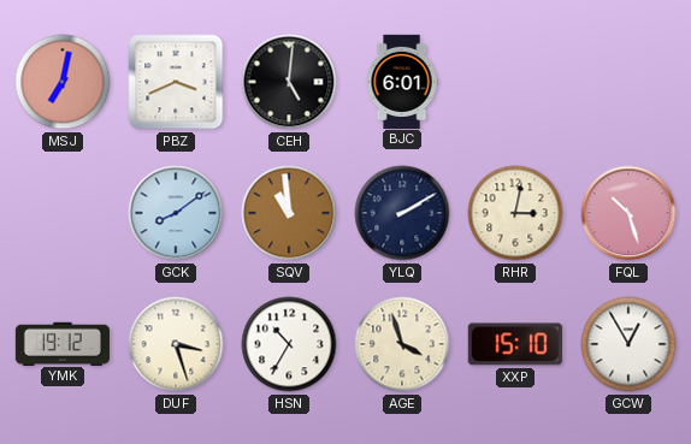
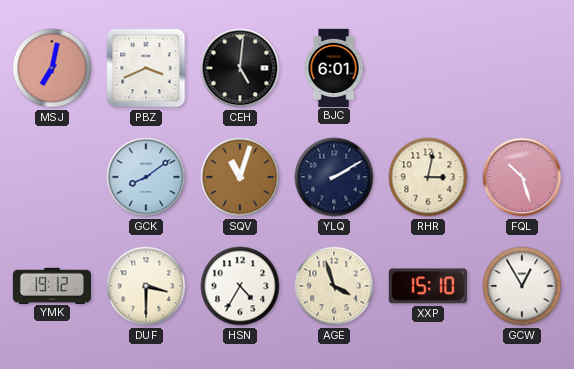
SQV: 10:59 -> 11:03 (240, 177)
DUF: 3:27 -> 3:30 (146, 286)
HSN: 10:35 -> 4:35 (240, 286)
